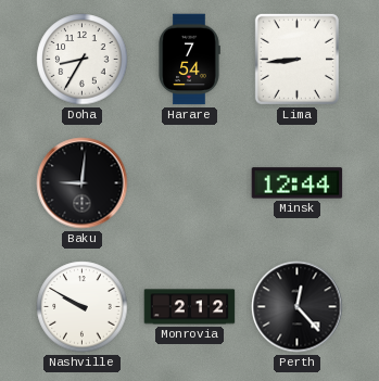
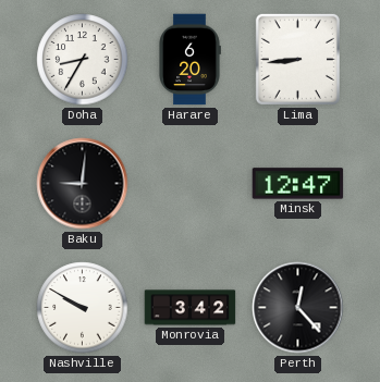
Harare: 7:54 -> 6:20 (189, 60)
Minsk: 12:44 -> 12:47 (298, 184)
Monrovia: 2:12 -> 3:42 (191, 308)
